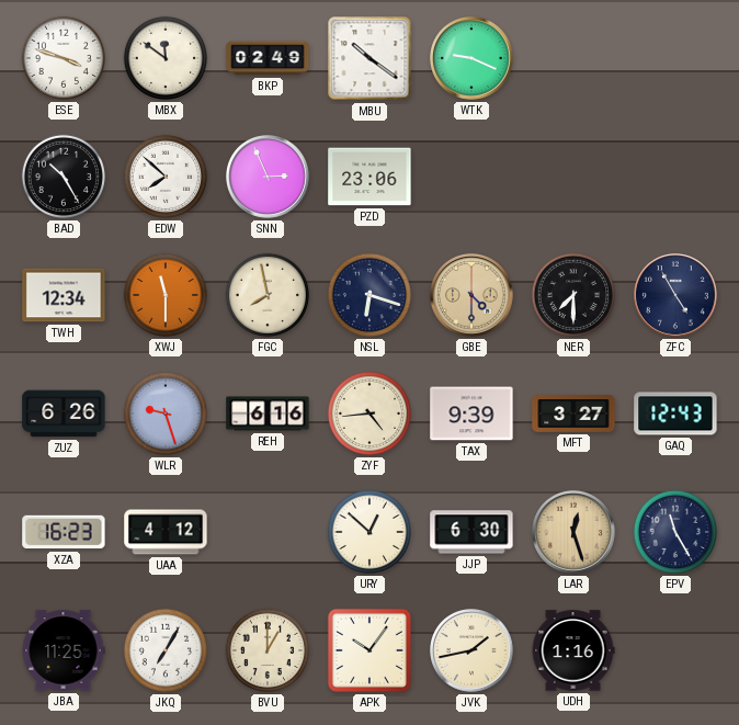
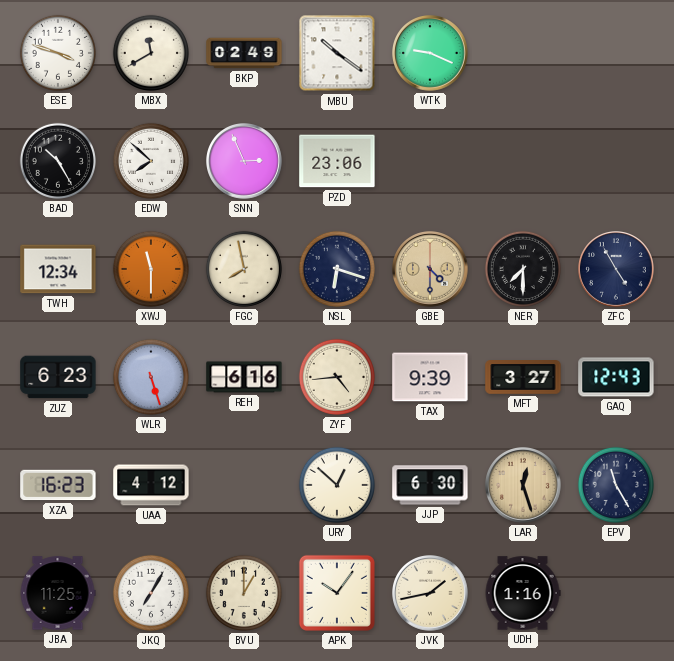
MBX: 11:51 -> 11:40 (151, 53)
ZUZ: 6:26 -> 6:23 (58, 377)
WLR: 9:27 -> 5:27 (151, 377)
